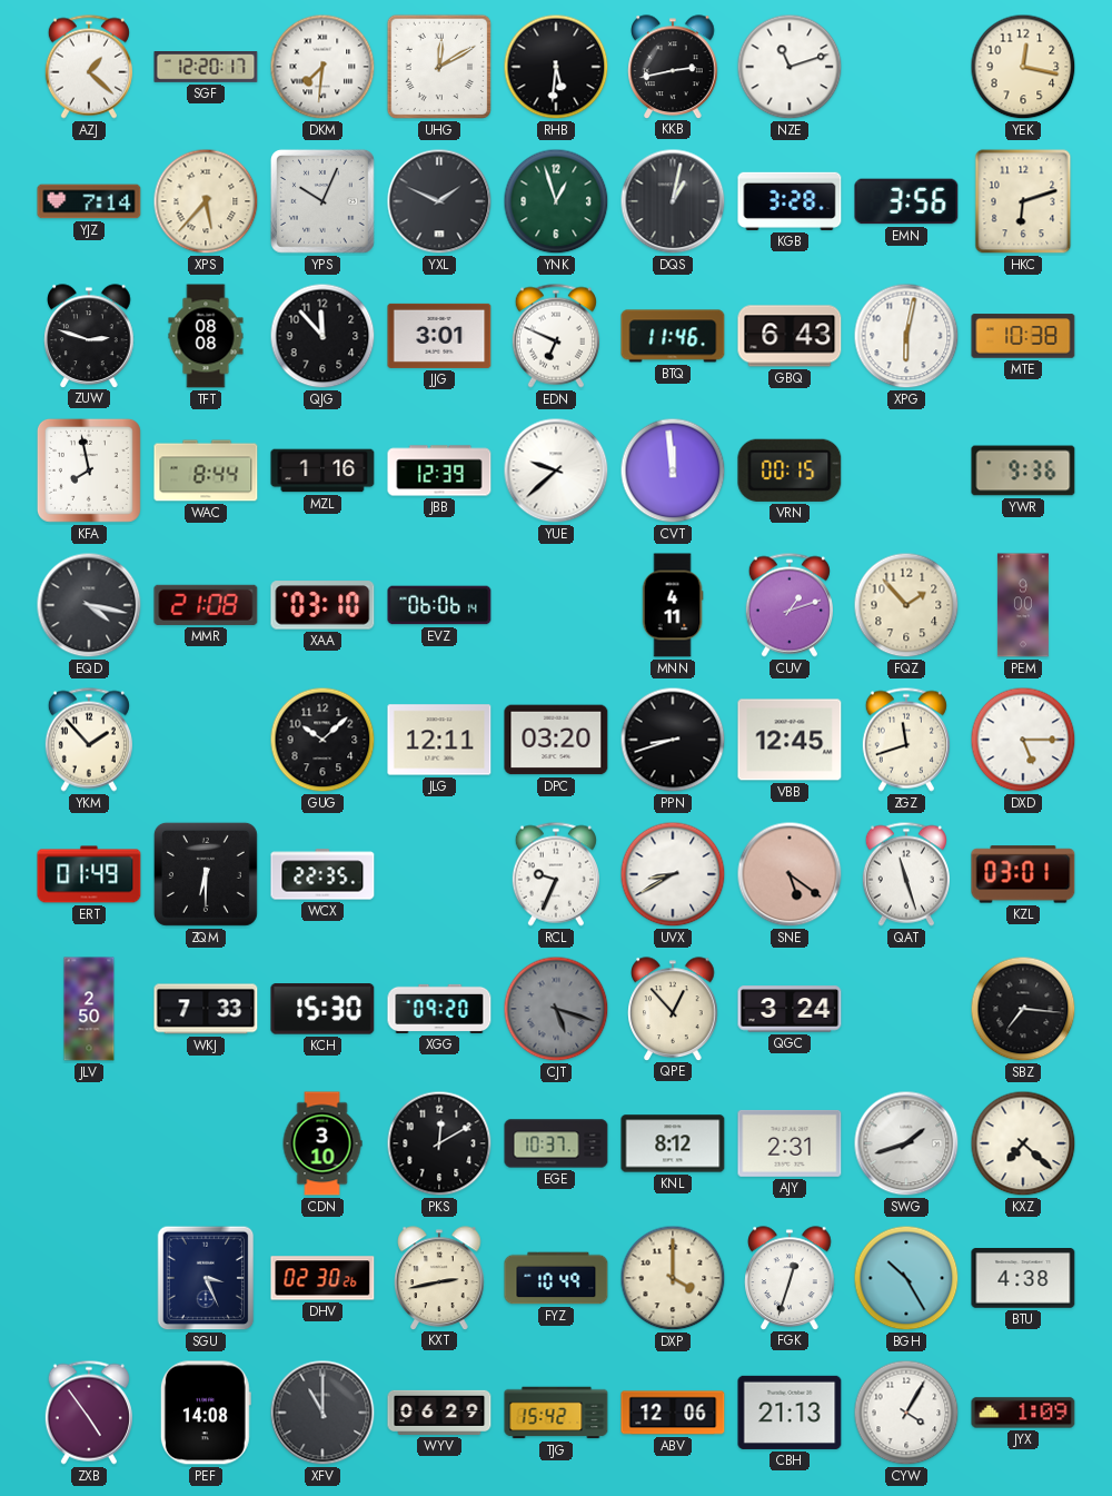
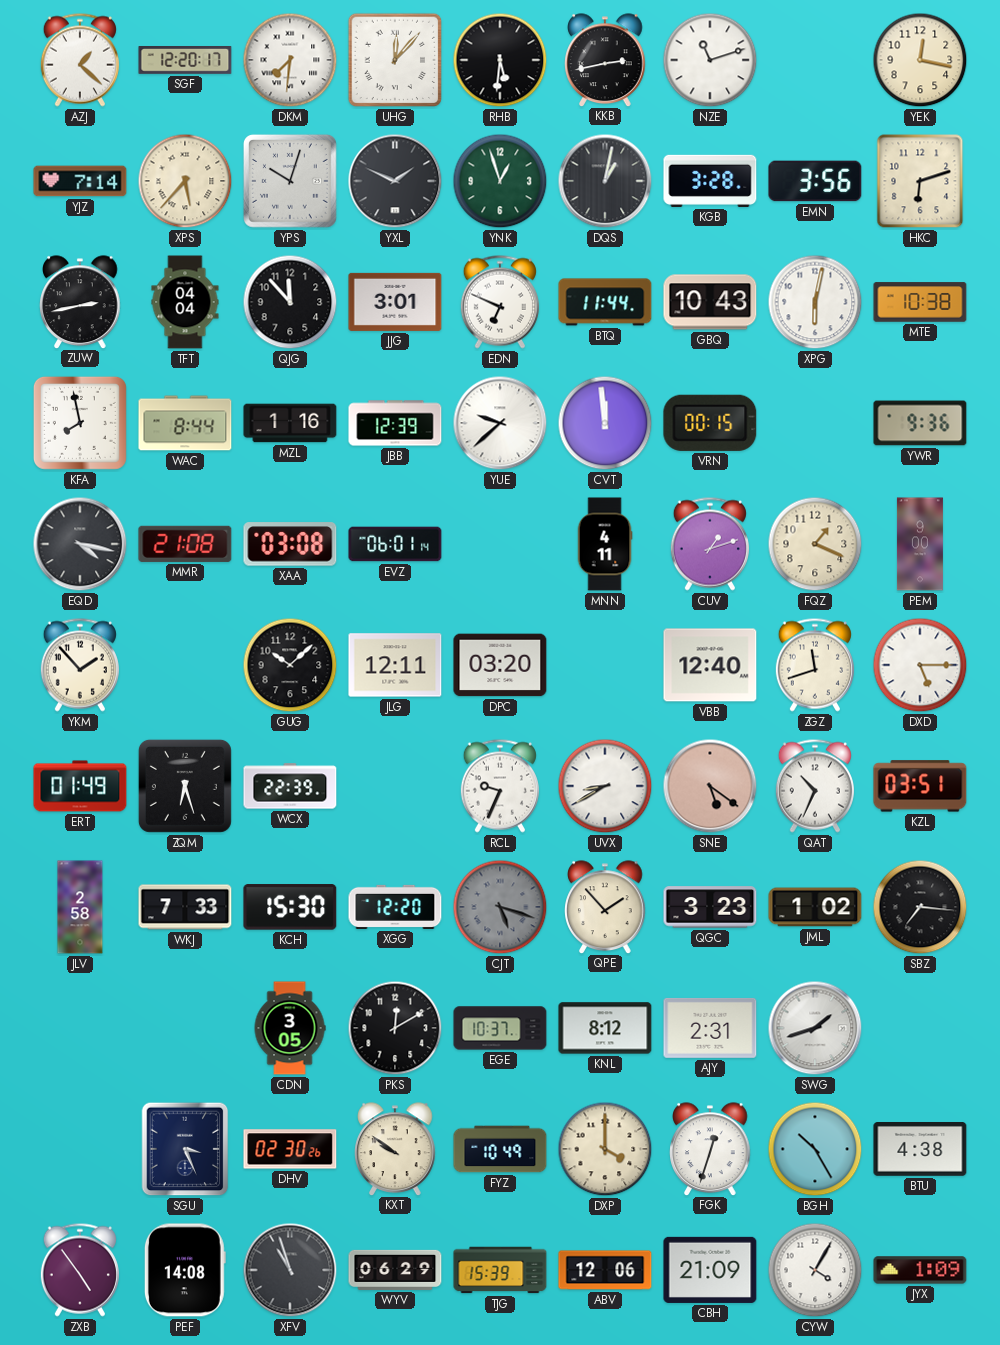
UHG: 12:10 -> 12:07 (395, 60)
YPS: 10:04 -> 10:03 (290, 181)
ZUW: 2:48 -> 2:43 (80, 302)
TFT: 08:08 -> 04:04 (185, 302)
BTQ: 11:46 -> 11:44 (605, 302)
GBQ: 6:43 -> 10:43 (710, 302)
XAA: 03:10 -> 03:08 (290, 544)
EVZ: 06:06 -> 06:01 (395, 544)
FQZ: 1:53 -> 1:19 (815, 544)
PPN: 8:42 -> none (673, 740)
VBB: 12:45 -> 12:40 (710, 665)
ZQM: 6:30 -> 6:27 (185, 786)
WCX: 22:35 -> 22:39 (290, 786)
QAT: 11:27 -> 10:34 (815, 786)
KZL: 03:01 -> 03:51 (920, 786)
JLV: 2:50 -> 2:58 (80, 907)
XGG: 09:20 -> 12:20 (395, 907)
QPE: 12:53 -> 1:53 (605, 907)
QGC: 3:24 -> 3:23 (710, 907)
JML: none -> 1:02 (815, 907)
CDN: 3:10 -> 3:05 (290, 1028)
KXZ: 7:22 -> none (1023, 1143)
KXT: 2:43 -> 9:51 (395, 1149)
XFV: 11:00 -> 10:57 (290, 1270)
TJG: 15:42 -> 15:39 (500, 1270)
CBH: 21:13 -> 21:09 (710, 1270)
